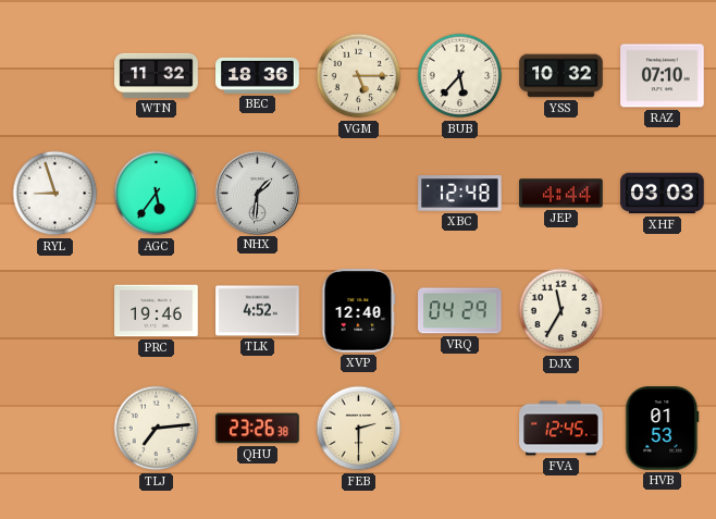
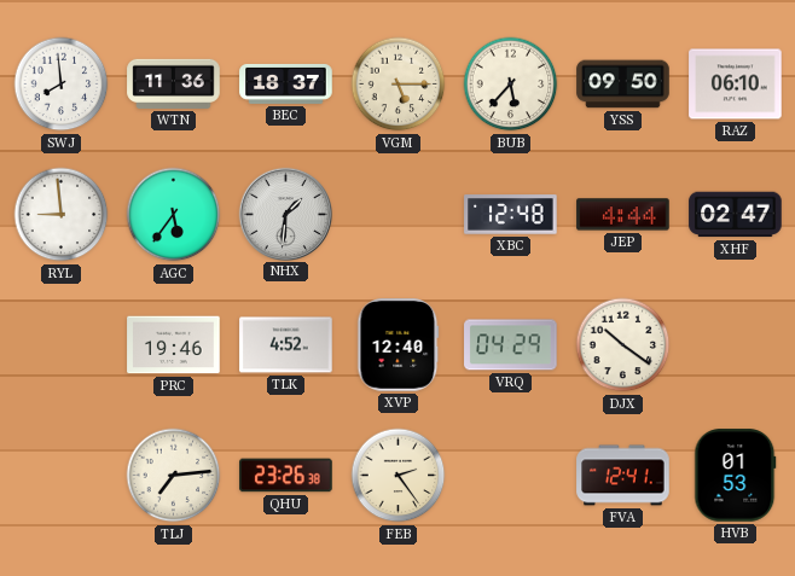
SWJ: none -> 7:59 (62, 85)
WTN: 11:32 -> 11:36 (174, 83)
BEC: 18:36 -> 18:37 (286, 83)
YSS: 10:32 -> 09:50 (623, 85)
RAZ: 07:10 -> 06:10 (736, 85)
RYL: 8:57 -> 8:59 (62, 215)
XHF: 03:03 -> 02:47 (736, 215)
DJX: 11:35 -> 10:21 (623, 345)
FEB: 2:30 -> 2:24 (399, 476)
FVA: 12:45 -> 12:41 (623, 476)
